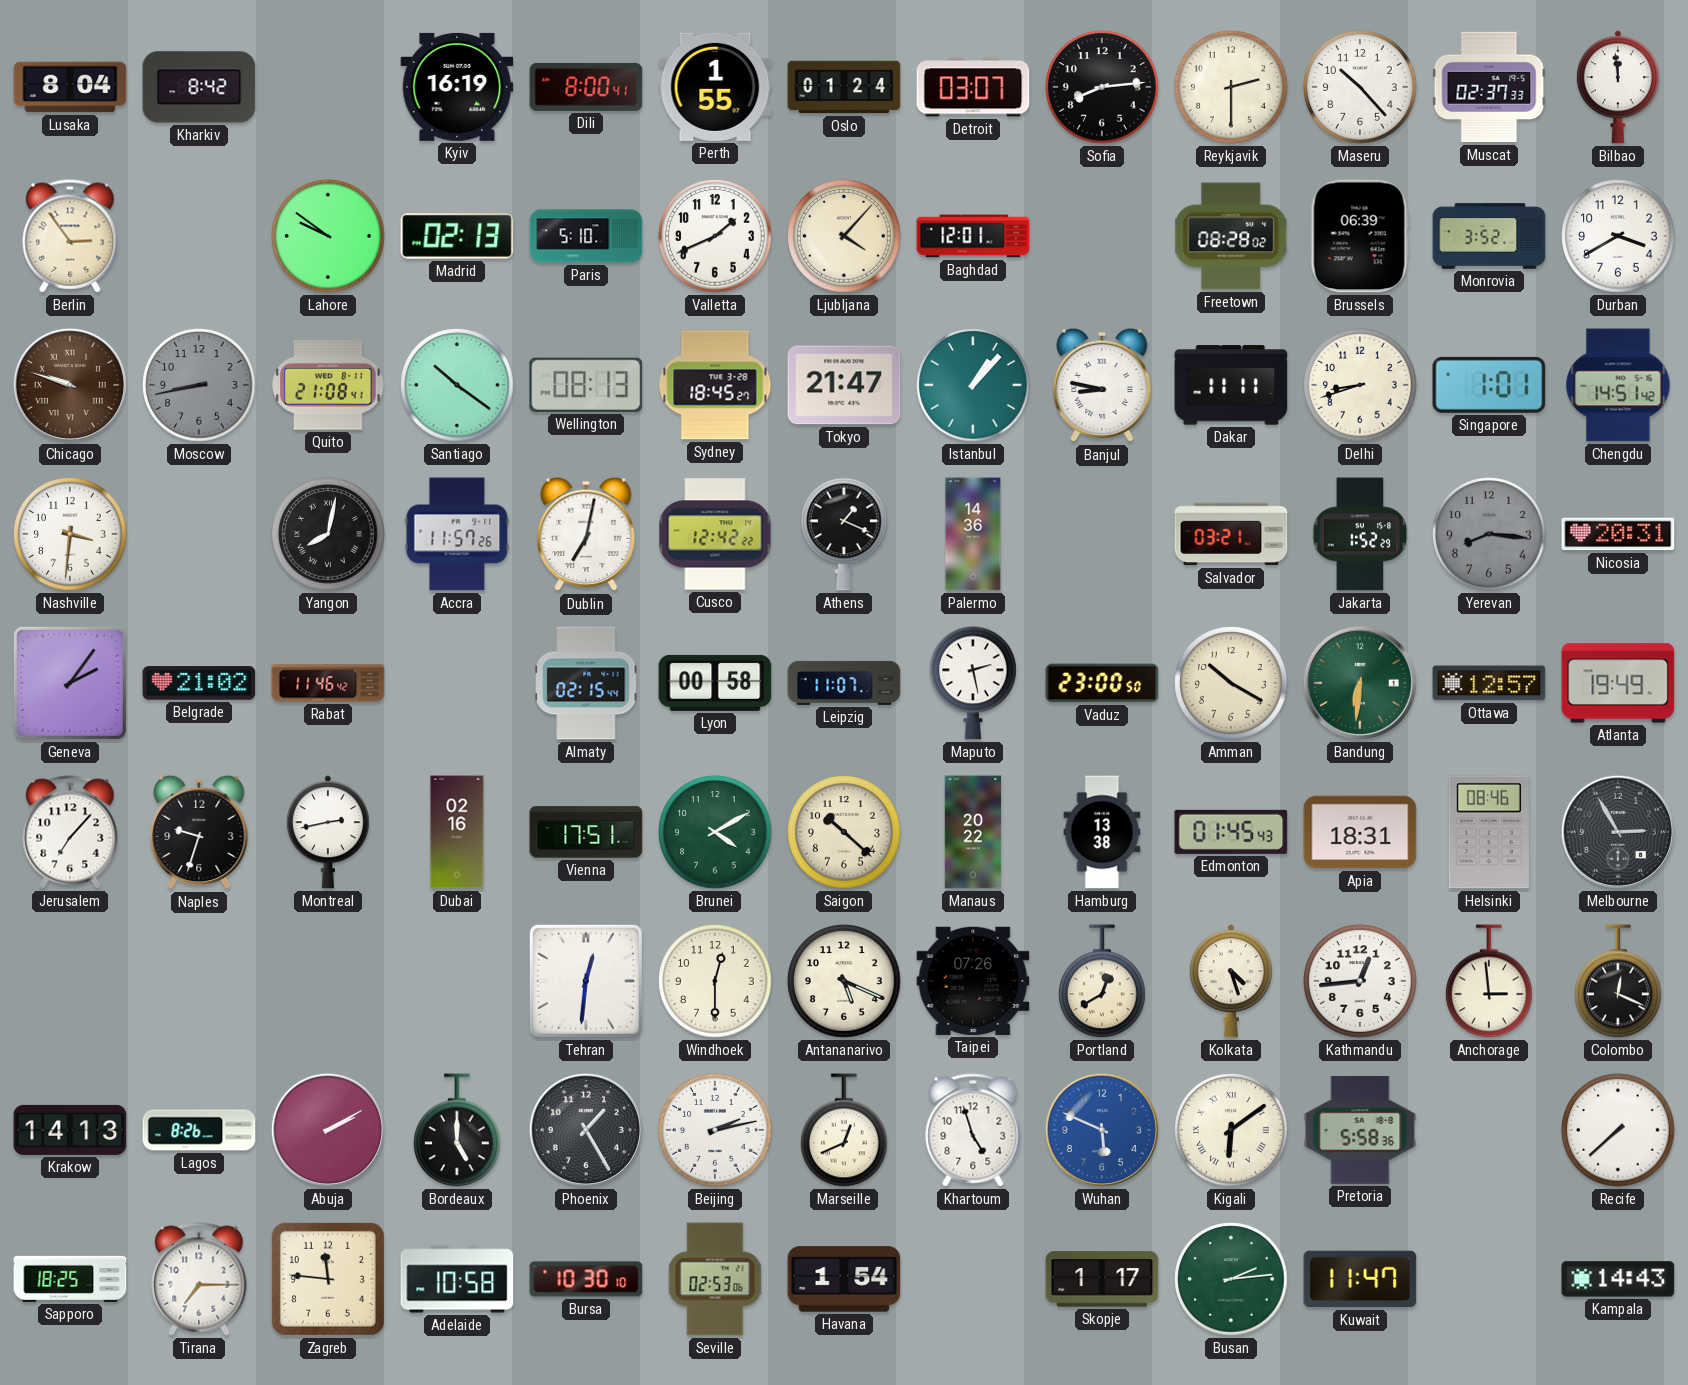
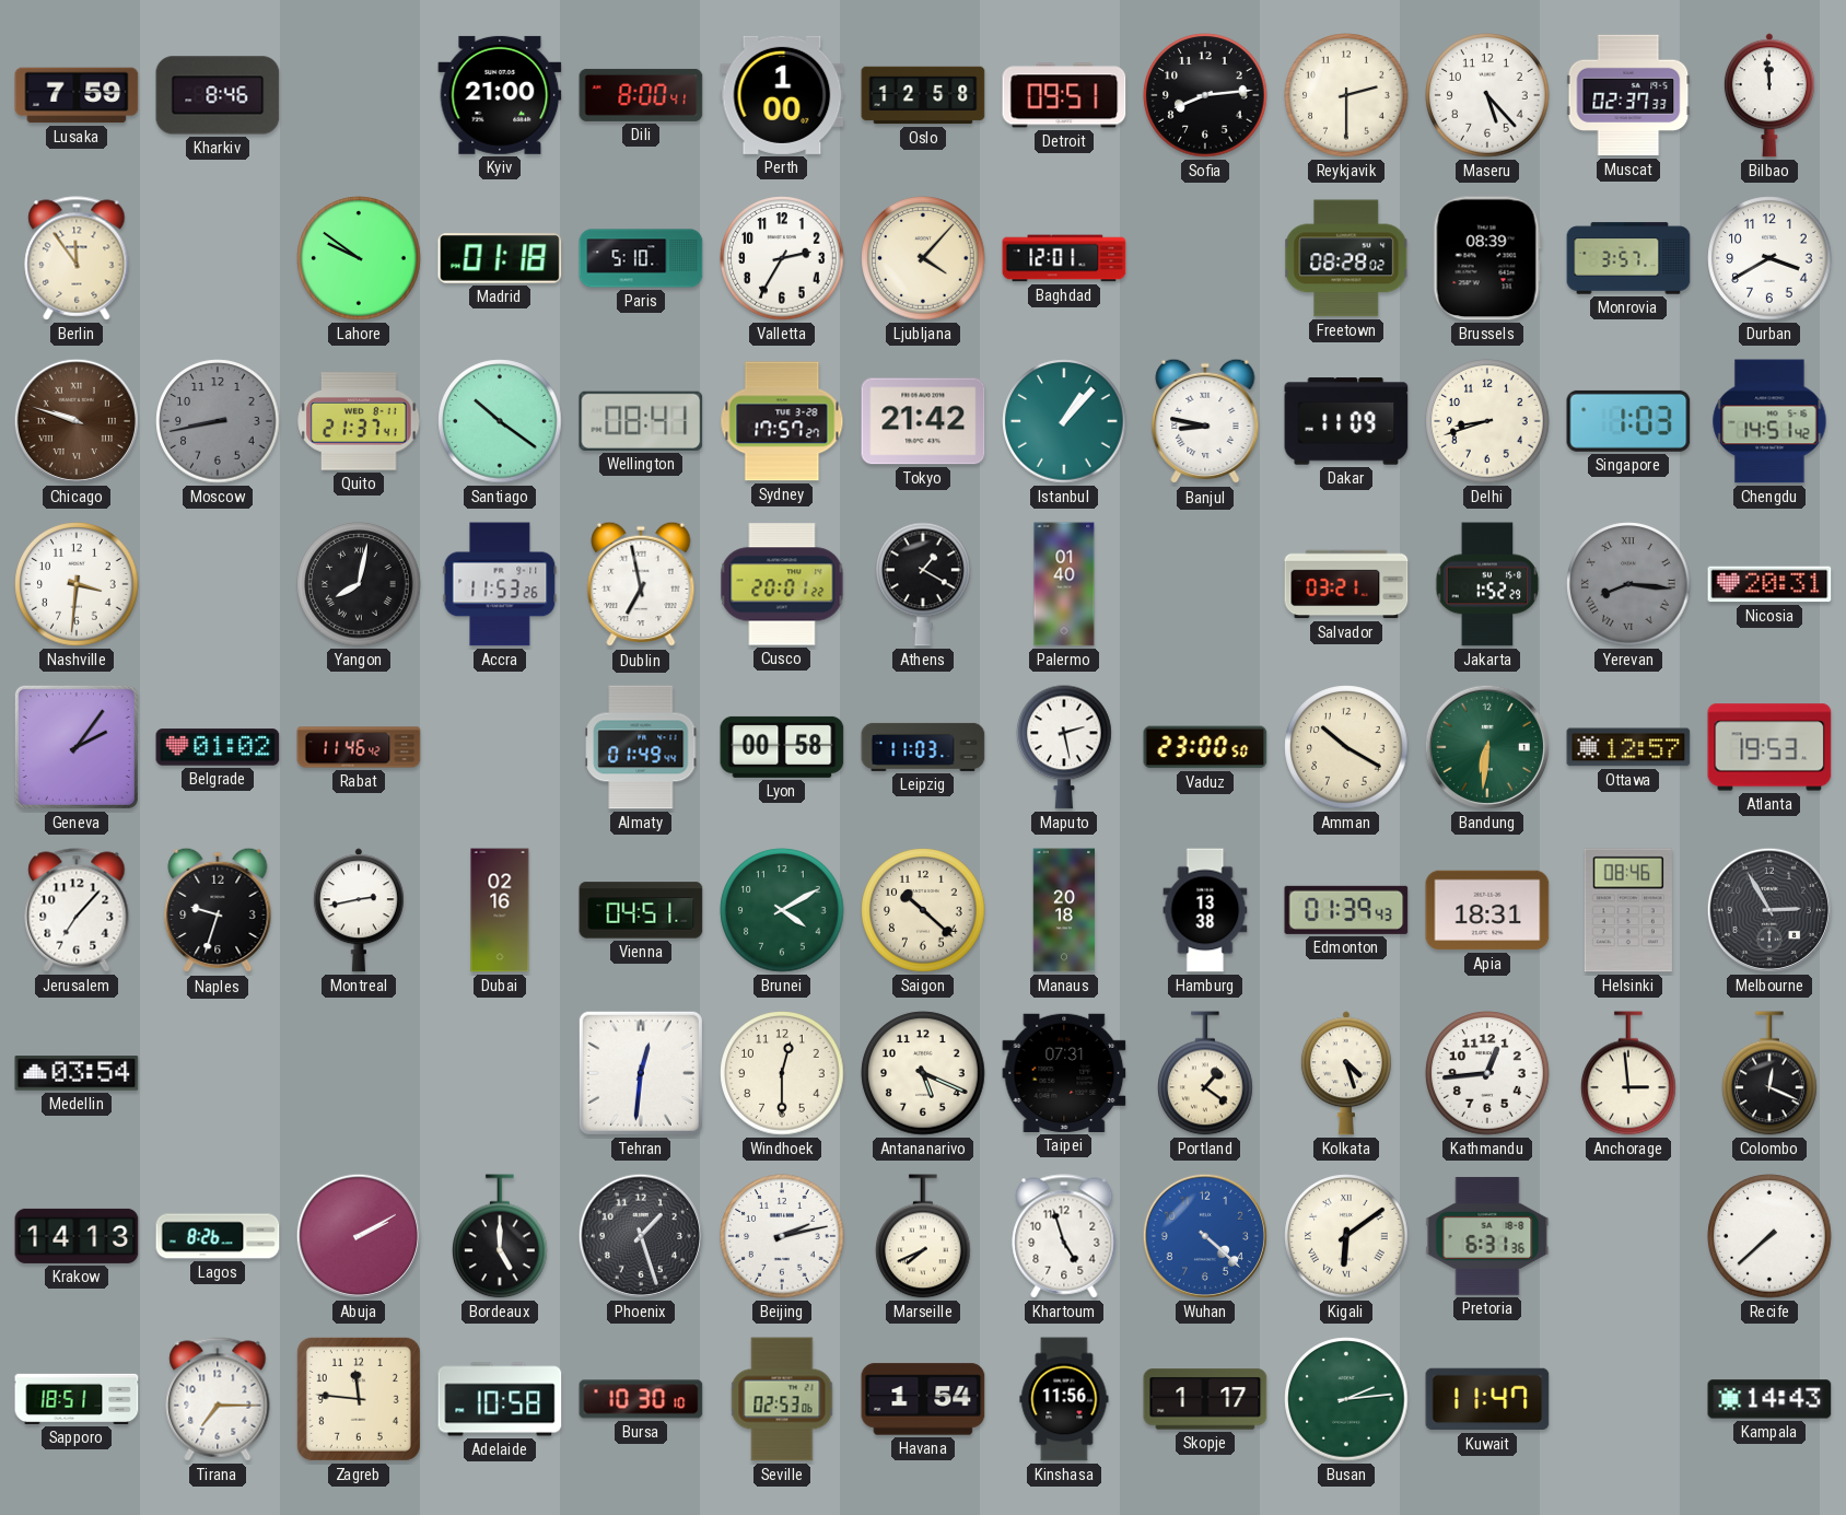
Lusaka: 8:04 -> 7:59 (77, 95)
Kharkiv: 8:42 -> 8:46 (218, 95)
Kyiv: 16:19 -> 21:00 (500, 95)
Perth: 1:55 -> 1:00 (782, 95)
Oslo: 01:24 -> 12:58 (923, 95)
Detroit: 03:07 -> 09:51 (1064, 95)
Maseru: 10:23 -> 5:23 (1487, 95)
Berlin: 2:54 -> 11:54 (77, 258)
Madrid: 02:13 -> 01:18 (500, 258)
Valletta: 1:41 -> 2:35 (782, 258)
Brussels: 06:39 -> 08:39 (1487, 258)
Monrovia: 3:52 -> 3:57 (1628, 258)
Quito: 21:08 -> 21:37 (359, 421)
Wellington: 08:13 -> 08:41 (641, 421)
Sydney: 18:45 -> 17:57 (782, 421)
Tokyo: 21:47 -> 21:42 (923, 421)
Dakar: 11:11 -> 11:09 (1346, 421)
Singapore: 1:01 -> 1:03 (1628, 421)
Accra: 11:57 -> 11:53 (500, 584)
Dublin: 7:02 -> 6:58 (641, 584)
Cusco: 12:42 -> 20:01 (782, 584)
Athens: 1:19 -> 1:20 (924, 584)
Palermo: 14:36 -> 01:40 (1064, 584)
Yerevan numerals: Arabic -> Roman (1628, 584)
Belgrade: 21:02 -> 01:02 (218, 747)
Almaty: 02:15 -> 01:49 (641, 747)
Leipzig: 11:07 -> 11:03 (923, 747)
Atlanta: 19:49 -> 19:53 (1769, 747)
Vienna: 17:51 -> 04:51 (641, 910)
Manaus: 20:22 -> 20:18 (1064, 910)
Edmonton: 01:45 -> 01:39 (1346, 910)
Medellin: none -> 03:54 (77, 1073)
Taipei: 07:26 -> 07:31 (1064, 1073)
Portland: 12:40 -> 1:21 (1206, 1073)
Phoenix: 1:25 -> 1:27 (641, 1236)
Marseille: 12:41 -> 7:41 (924, 1236)
Wuhan: 5:49 -> 4:22 (1205, 1236)
Pretoria: 5:58 -> 6:31 (1487, 1236)
Sapporo: 18:25 -> 18:51 (77, 1399)
Kinshasa: none -> 11:56 (1064, 1399)
